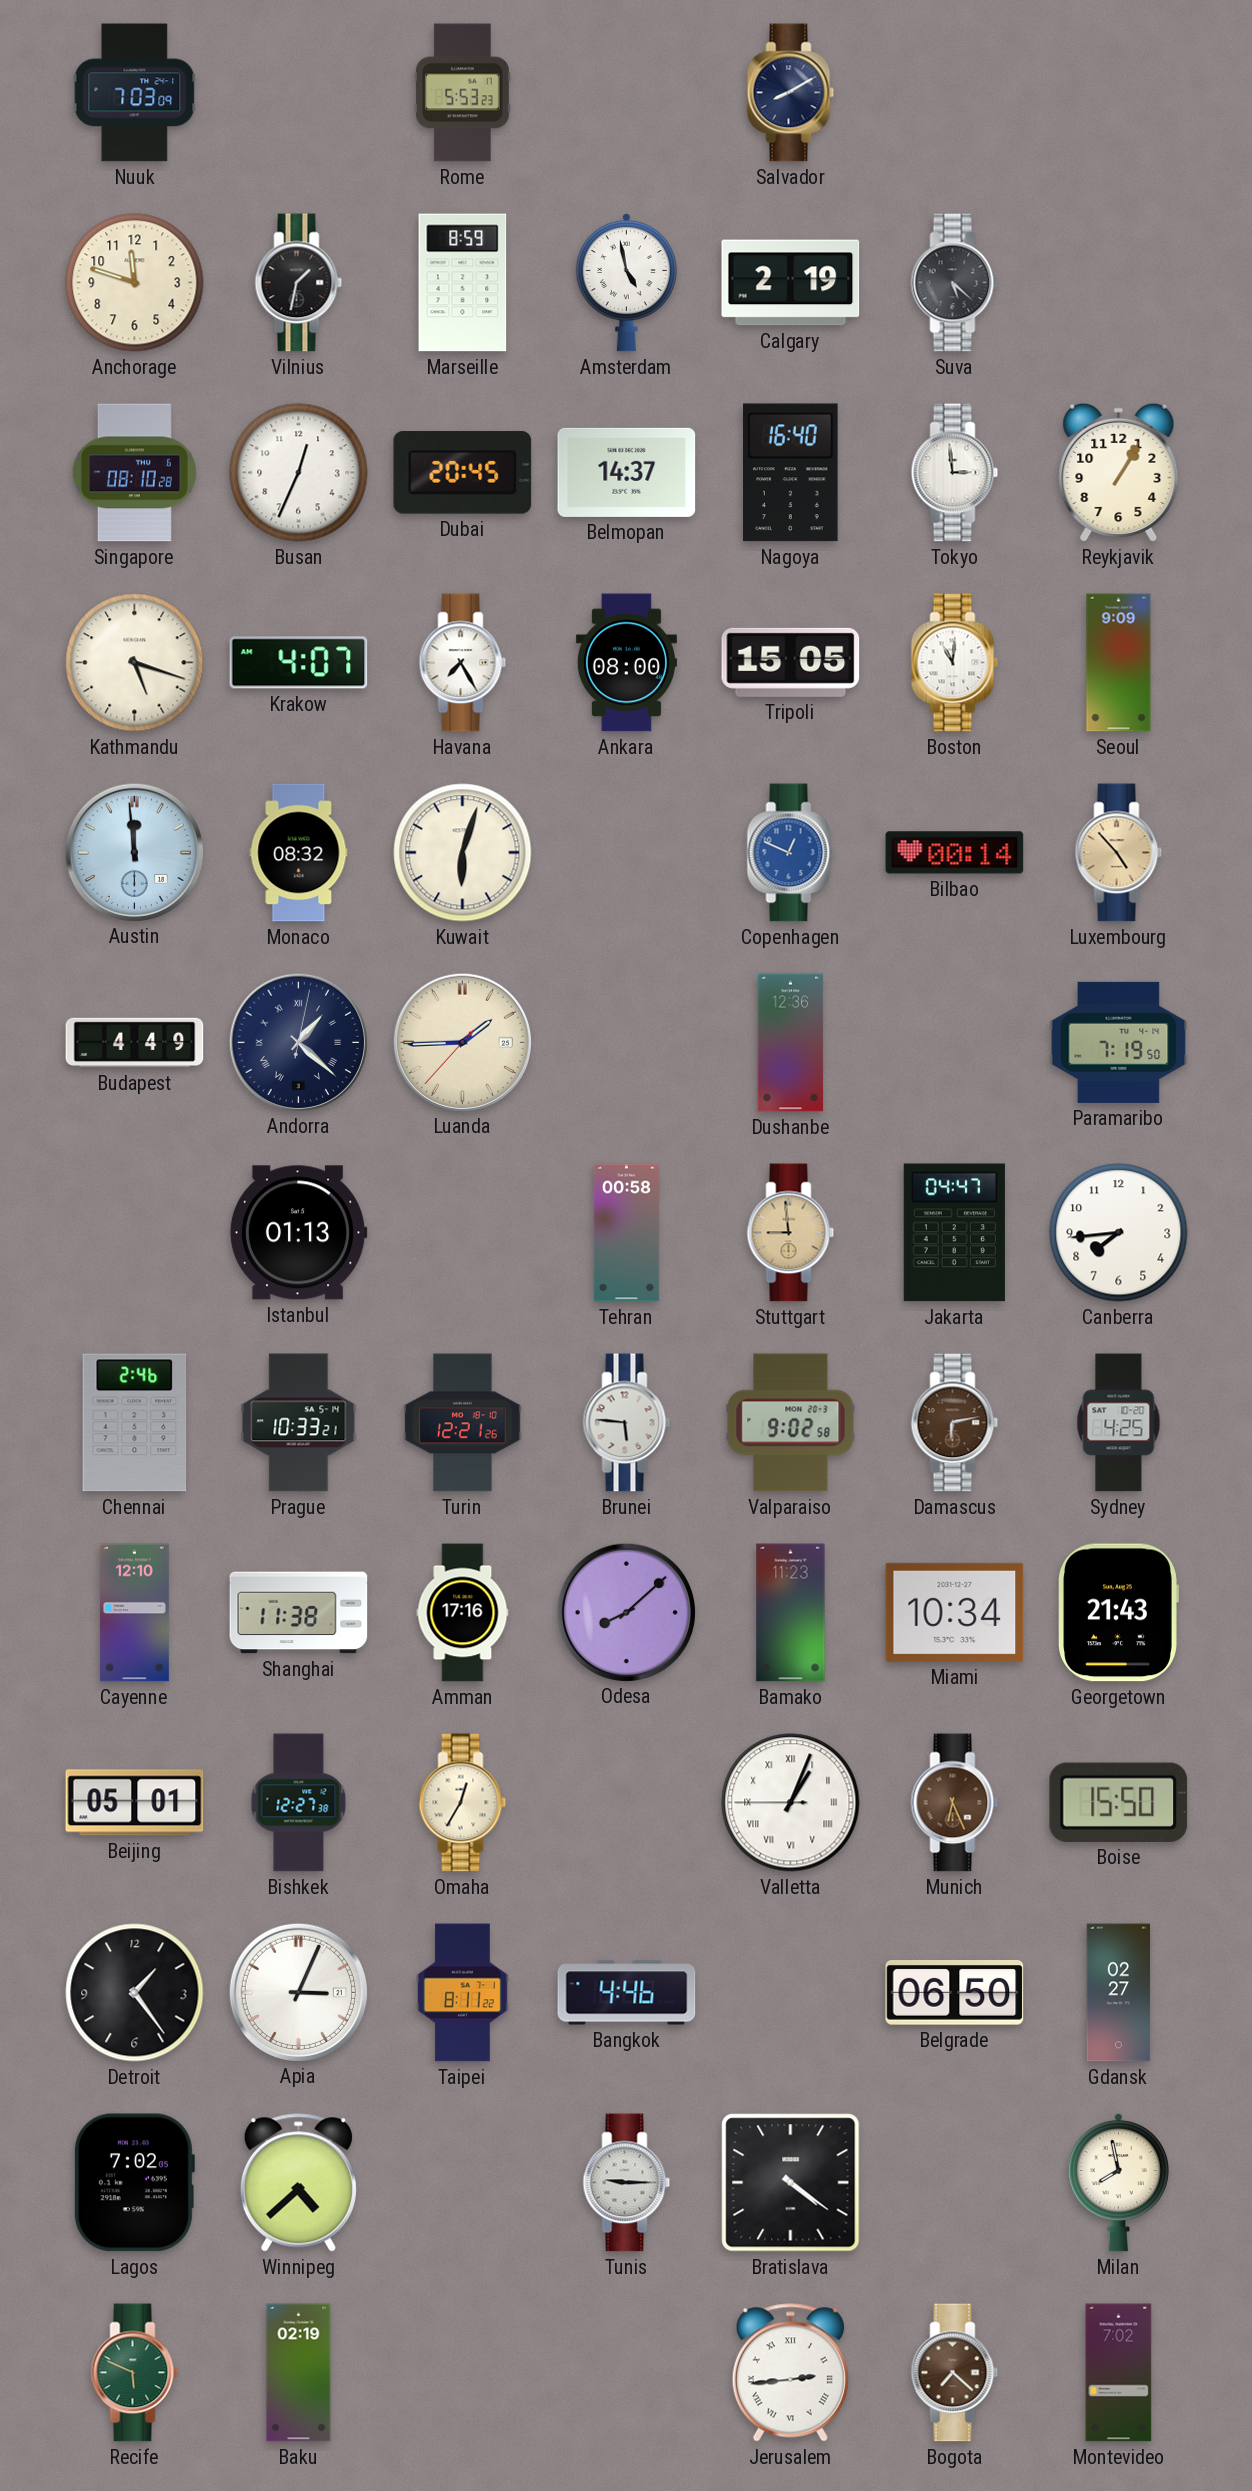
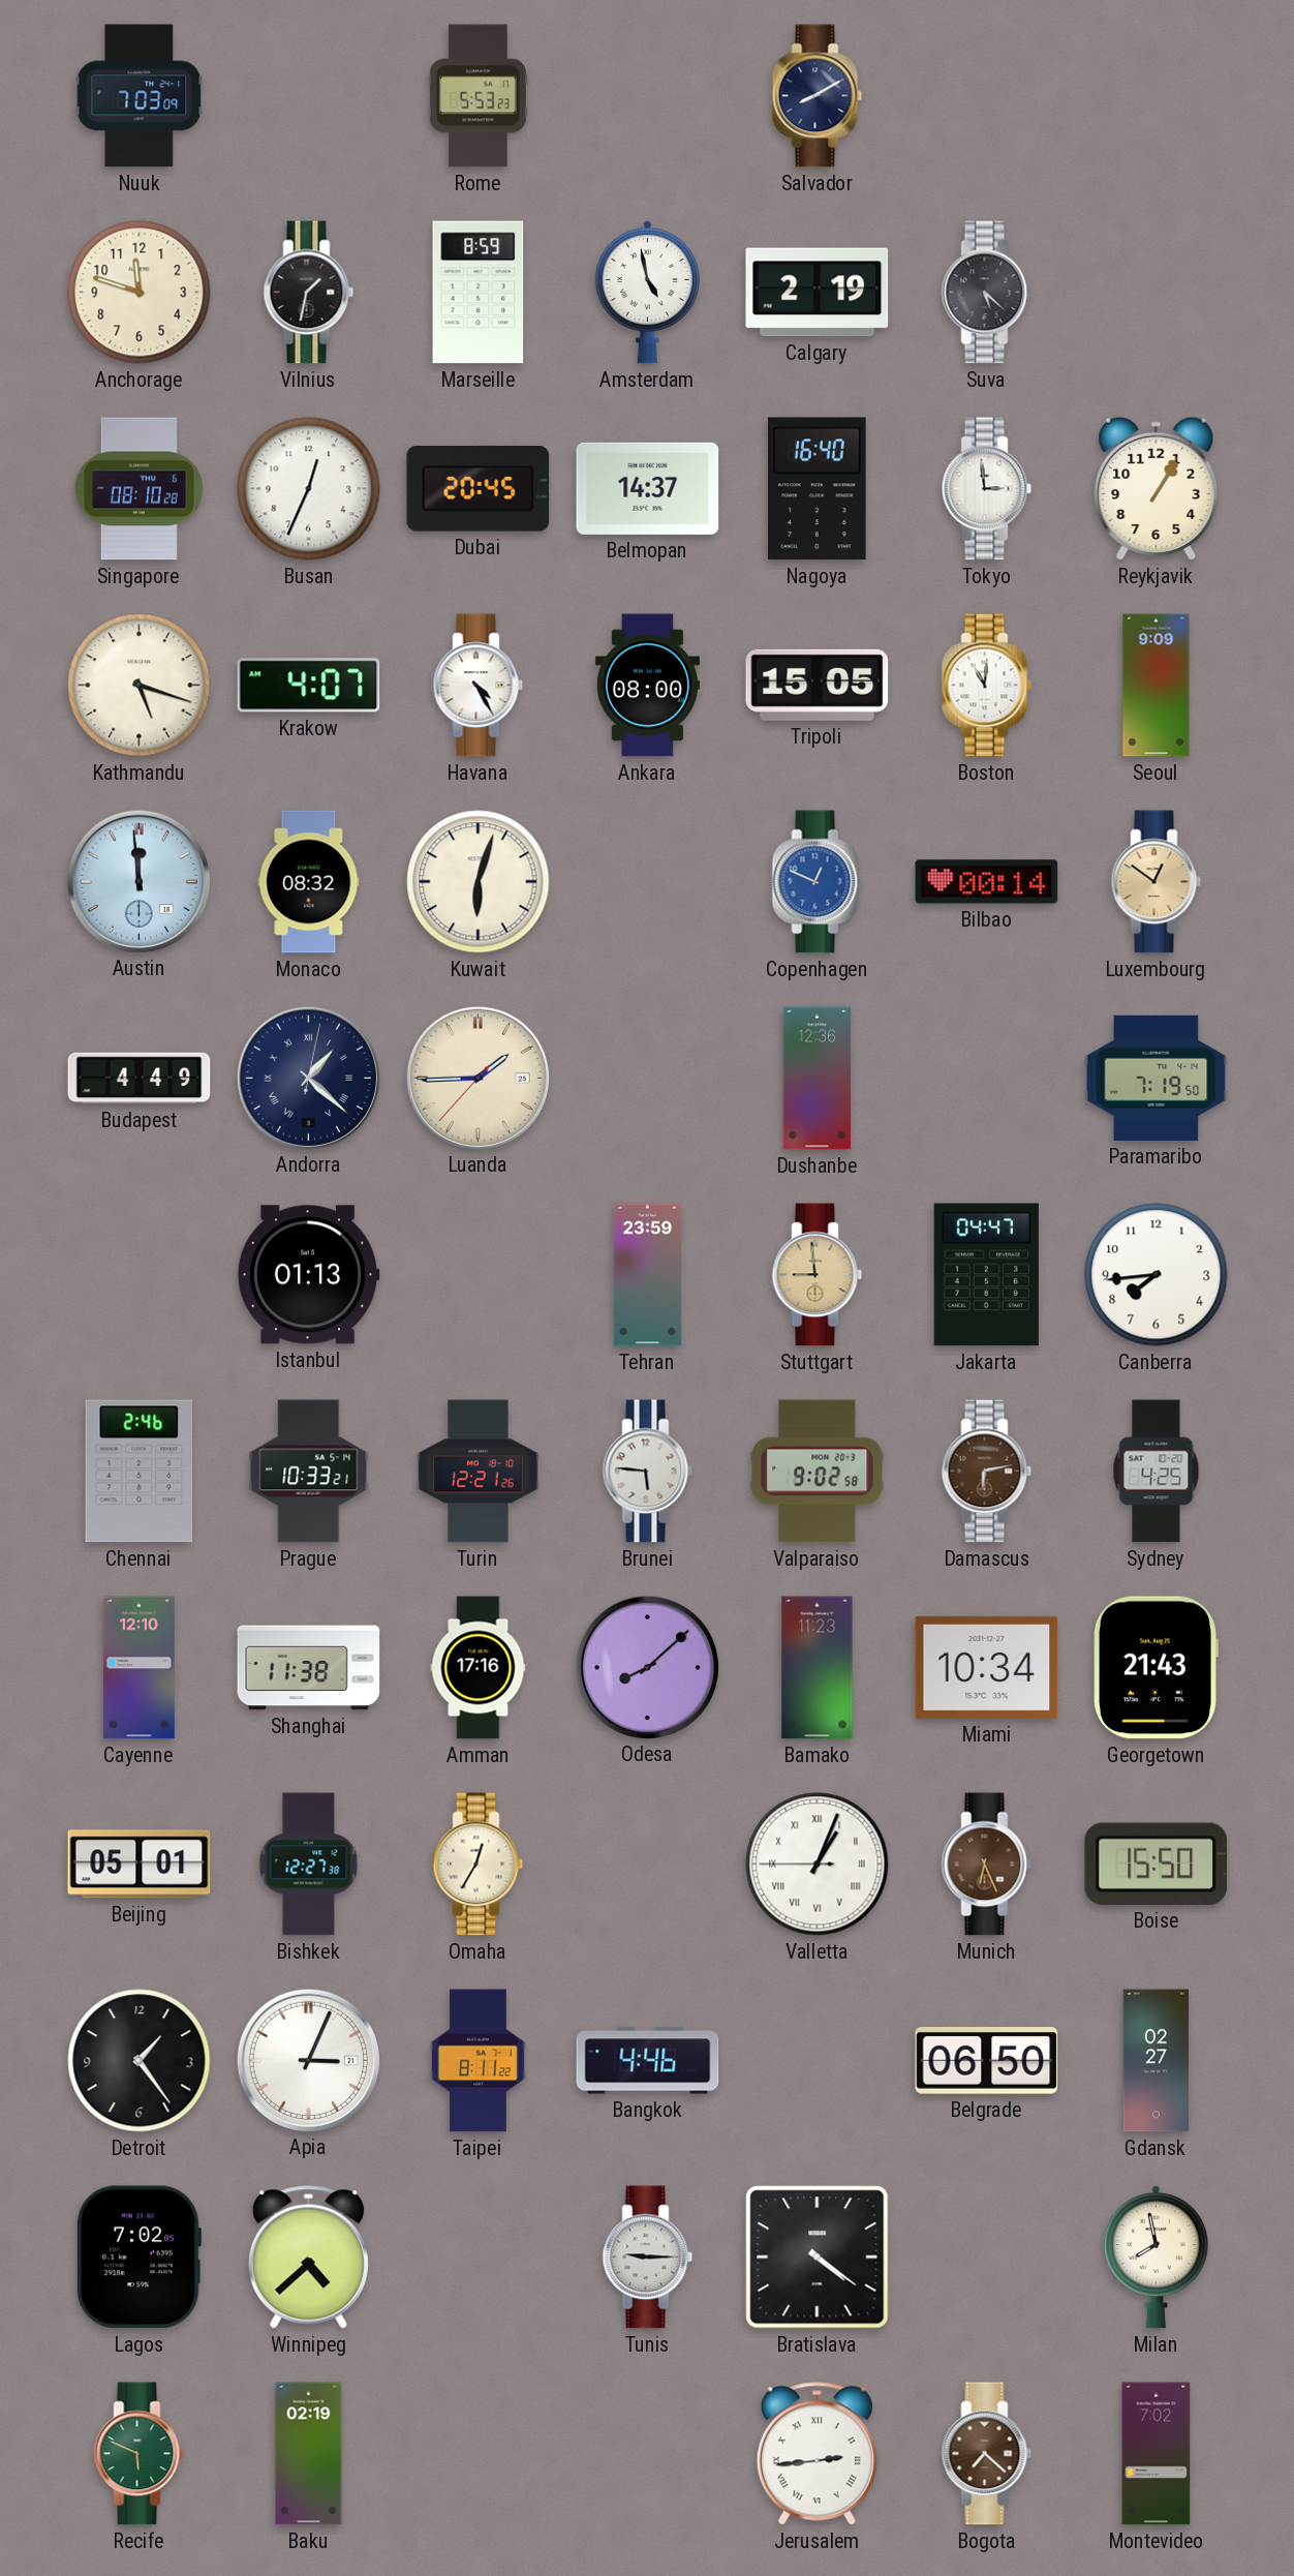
Havana: 7:25 -> 4:25 (479, 686)
Luxembourg: 4:53 -> 12:51 (1157, 882)
Tehran: 00:58 -> 23:59 (647, 1275)
